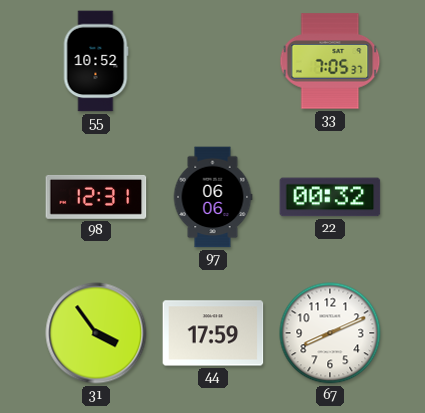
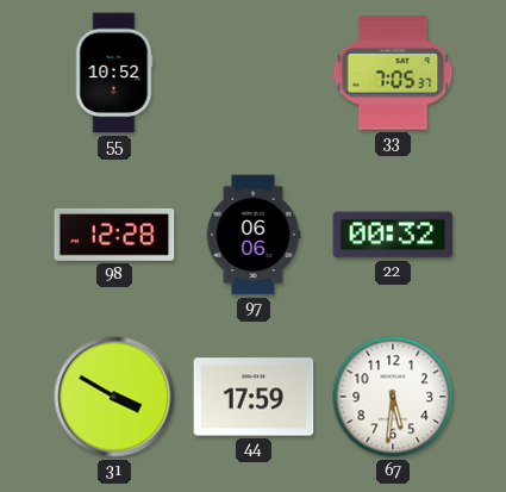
98: 12:31 -> 12:28 (114, 235)
31: 3:54 -> 3:50 (114, 397)
67: 8:11 -> 5:31 (393, 397)
